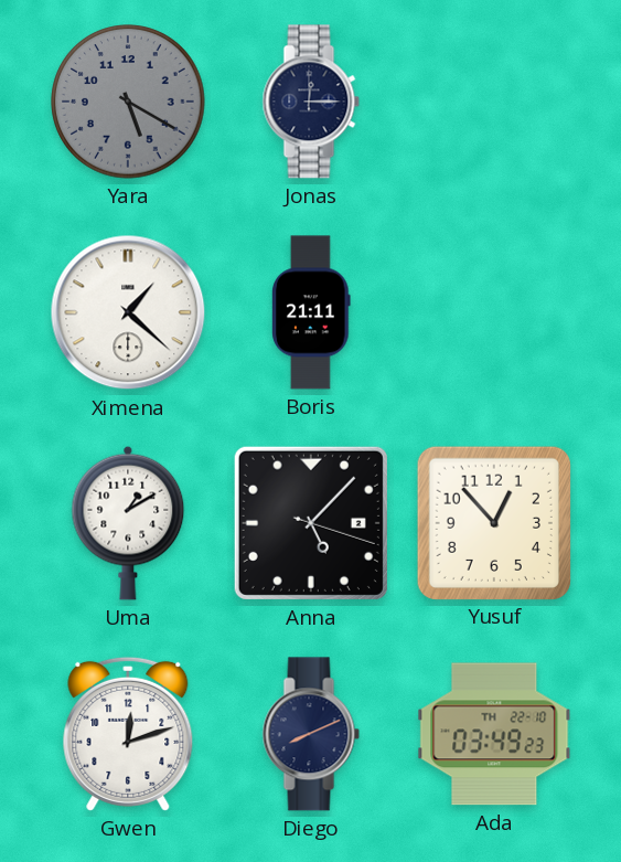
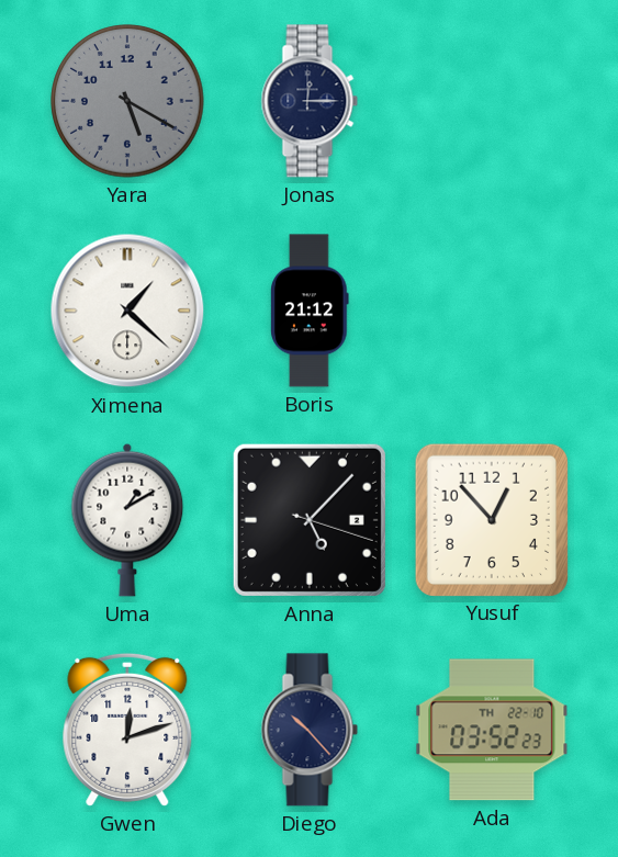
Boris: 21:11 -> 21:12 (311, 311)
Diego: 8:11 -> 10:23 (310, 730)
Ada: 03:49 -> 03:52 (492, 730)
